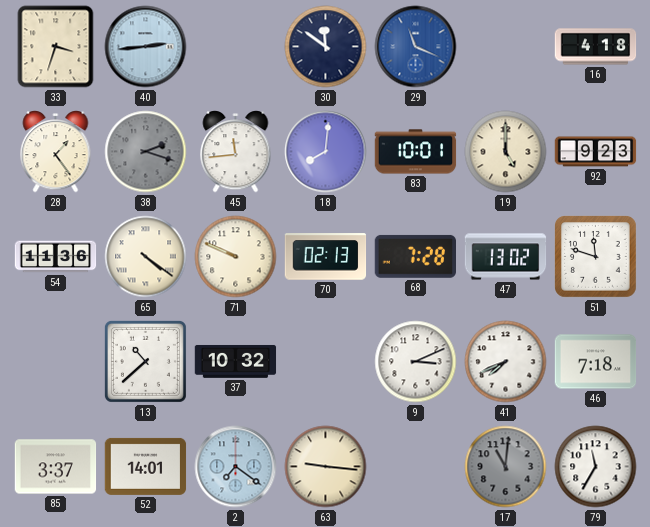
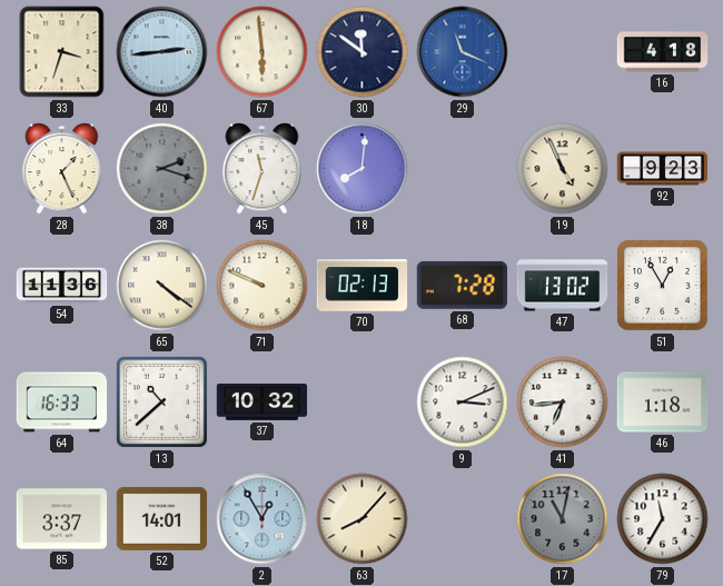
67: none -> 5:59 (263, 52)
28: 1:24 -> 1:26 (62, 169)
45: 11:44 -> 11:33 (263, 169)
83: 10:01 -> none (416, 152)
19: 5:00 -> 4:56 (563, 169)
51: 11:48 -> 12:55 (663, 286)
64: none -> 16:33 (62, 403)
41: 7:41 -> 6:44 (563, 403)
46: 7:18 -> 1:18 (663, 403)
2: 7:21 -> 12:55 (263, 519)
63: 9:16 -> 8:07 (363, 519)
17: 11:01 -> 11:02 (563, 519)
